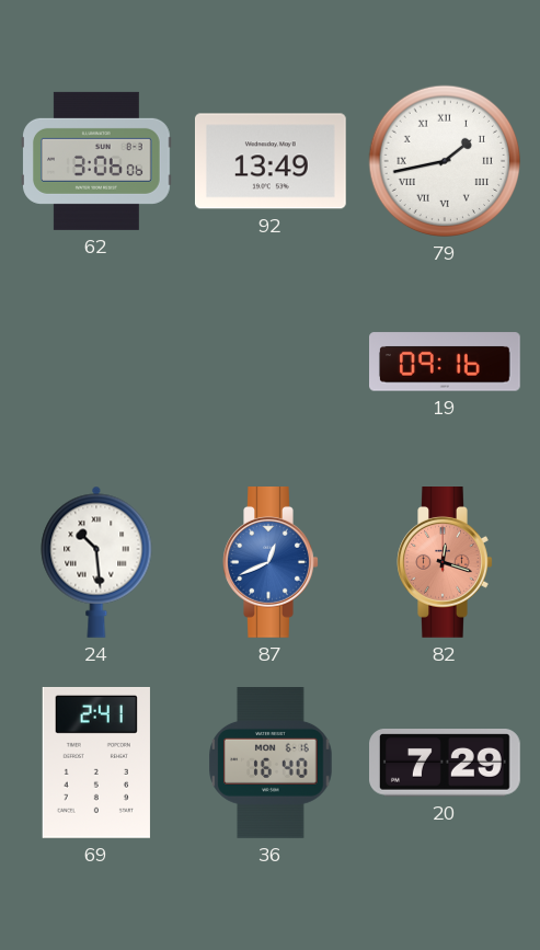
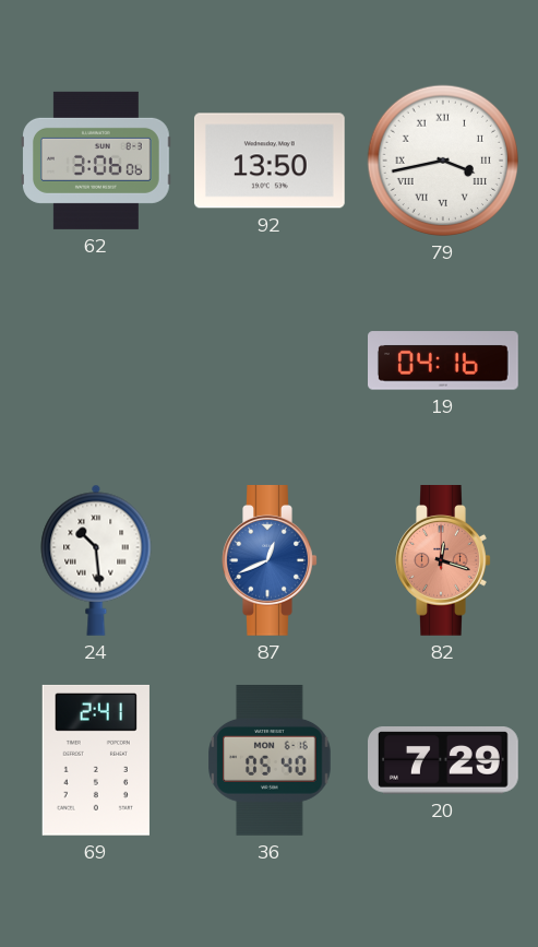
92: 13:49 -> 13:50 (270, 161)
79: 1:43 -> 3:43 (443, 161)
19: 09:16 -> 04:16 (444, 360)
36: 16:40 -> 05:40 (270, 761)
